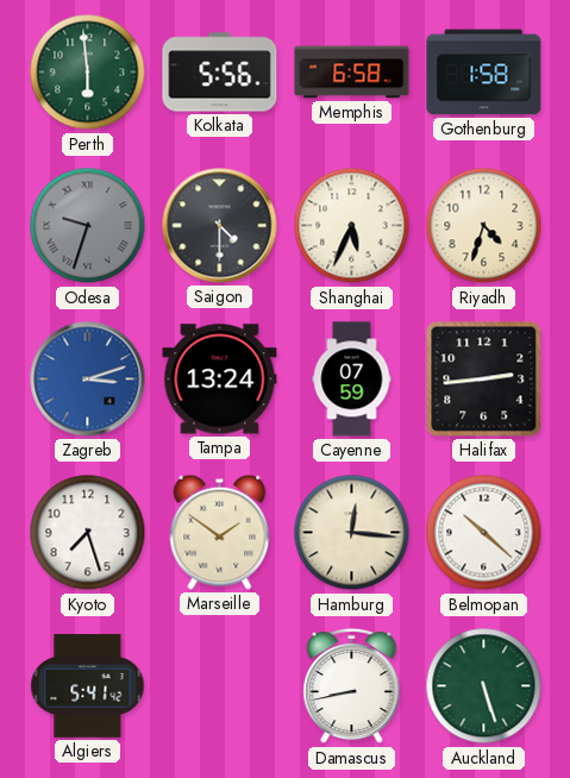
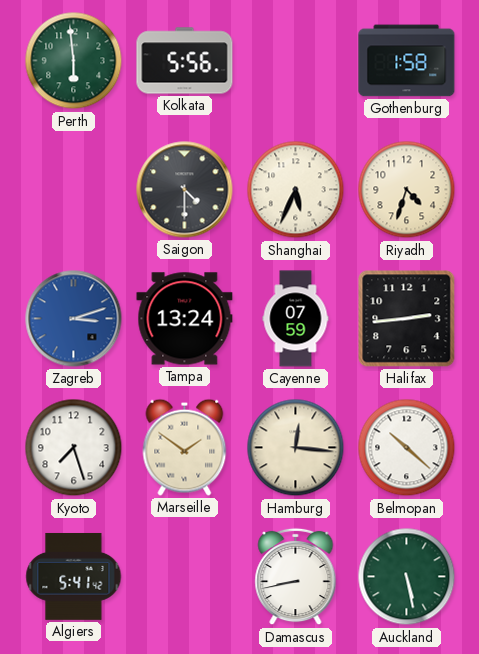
Memphis: 6:58 -> none (352, 73)
Odesa: 9:33 -> none (88, 226)
Auckland: 5:27 -> 5:28 (407, 577)
